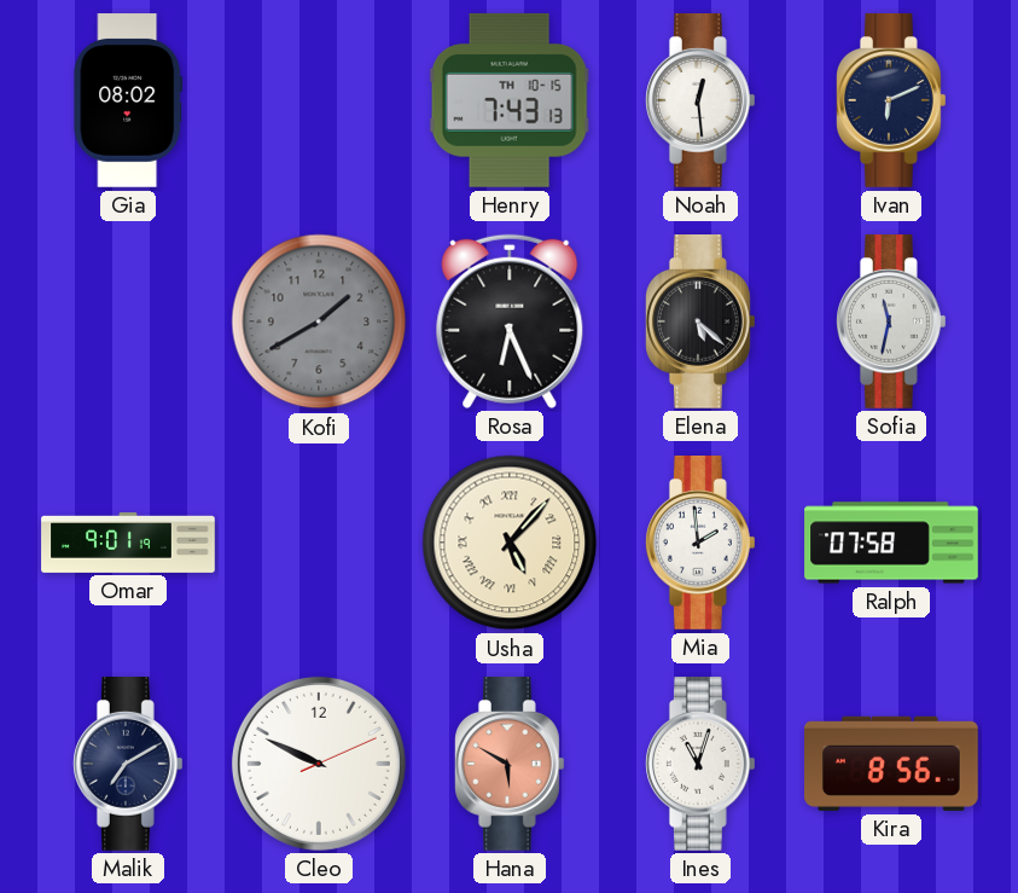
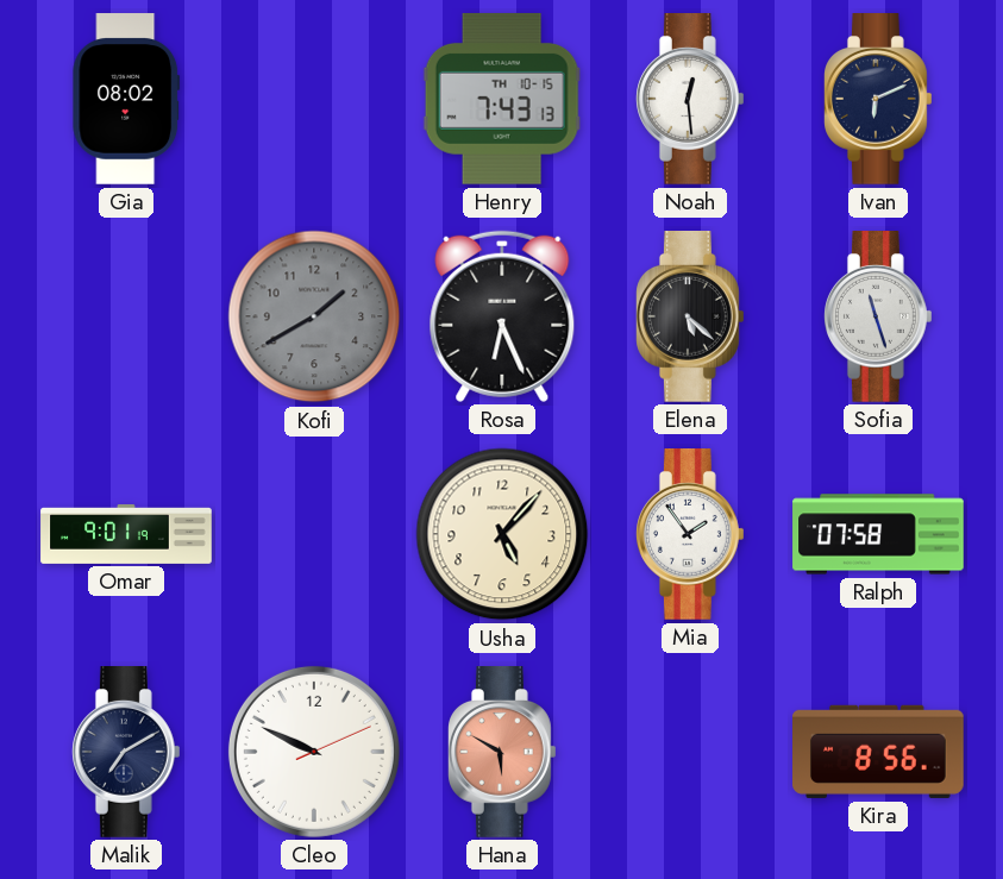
Sofia: 11:32 -> 11:27 (879, 318)
Usha numerals: Roman -> Arabic (502, 534)
Mia: 1:59 -> 1:54 (691, 535)
Ines: 11:03 -> none (702, 765)
